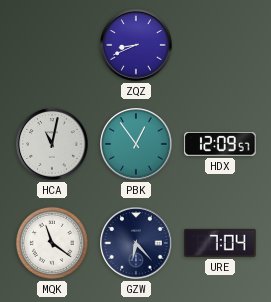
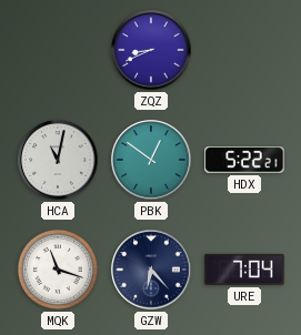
PBK: 12:54 -> 12:51 (151, 160)
HDX: 12:09 -> 5:22 (244, 161)
MQK: 11:21 -> 11:18 (58, 270)
